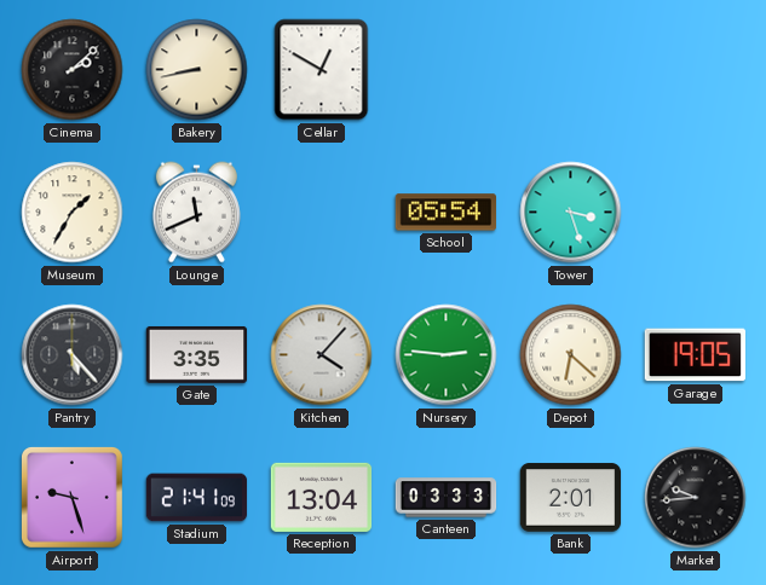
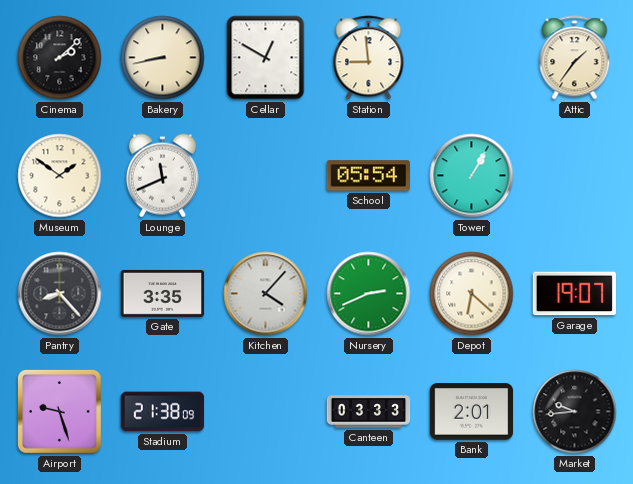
Station: none -> 8:59 (369, 58)
Attic: none -> 1:36 (575, 58)
Museum: 1:35 -> 1:51 (60, 176)
Tower: 3:27 -> 1:05 (472, 176)
Pantry: 5:23 -> 8:23 (60, 294)
Nursery: 2:46 -> 2:41 (369, 294)
Garage: 19:05 -> 19:07 (574, 294)
Stadium: 21:41 -> 21:38 (163, 412)
Reception: 13:04 -> none (322, 497)
